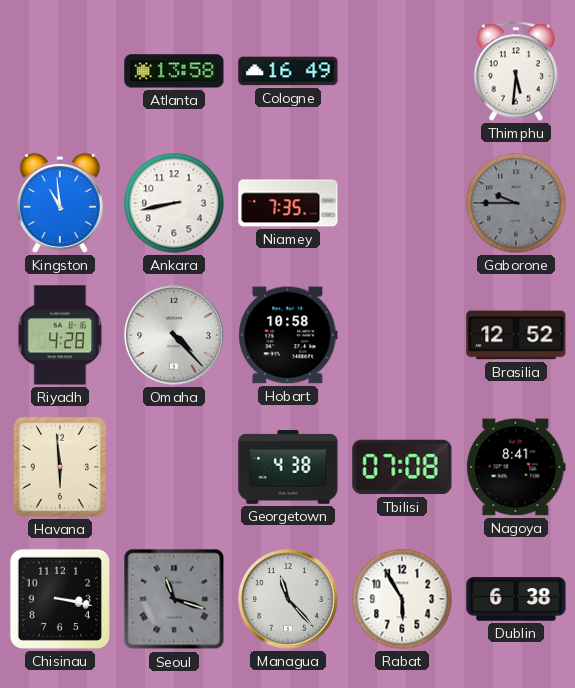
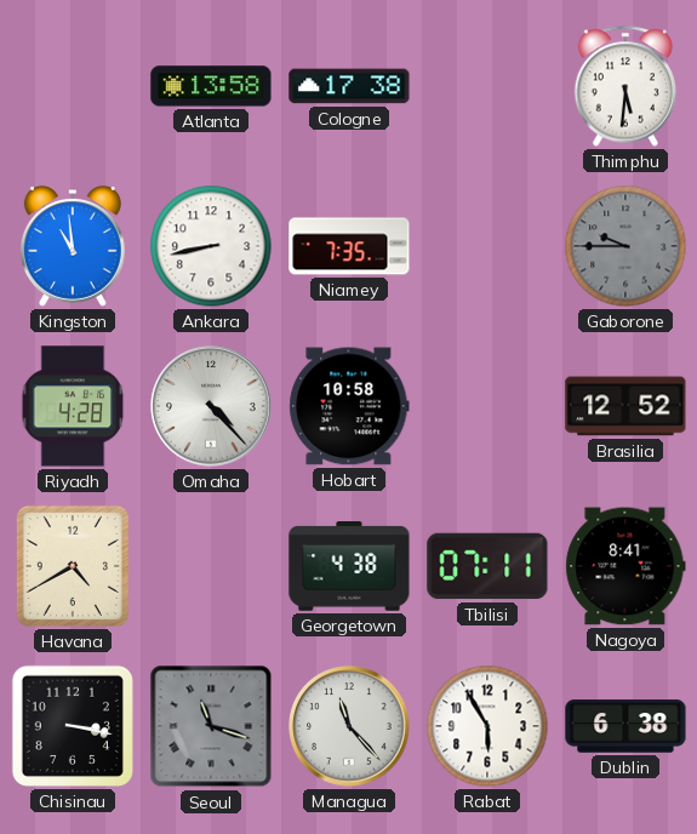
Cologne: 16:49 -> 17:38 (349, 86)
Havana: 5:59 -> 4:40 (73, 566)
Tbilisi: 07:08 -> 07:11 (487, 566)
